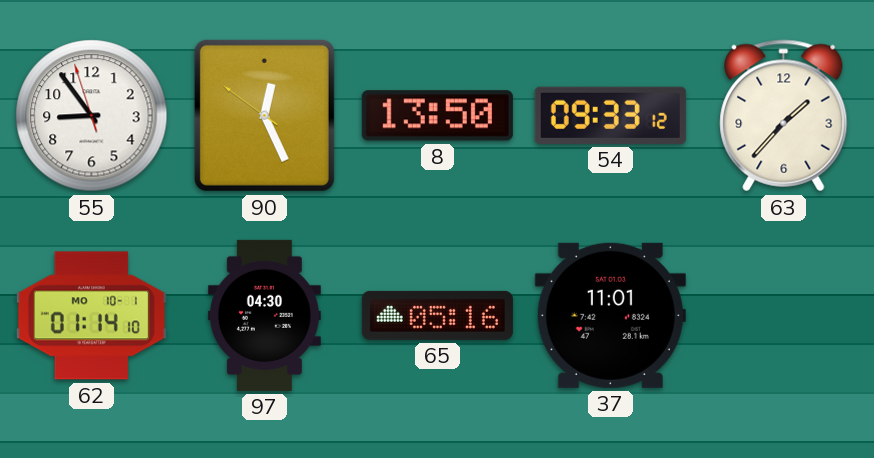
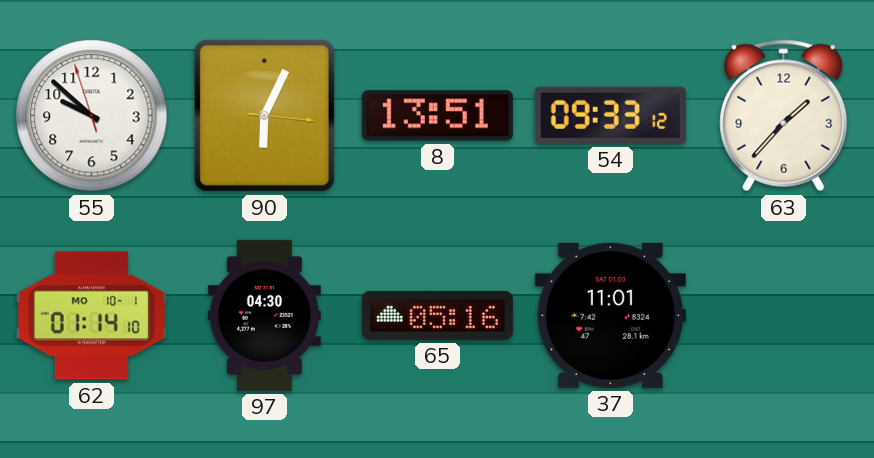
55: 8:53 -> 9:51 (92, 116)
90: 12:25 -> 6:04 (264, 115)
8: 13:50 -> 13:51 (437, 116)
